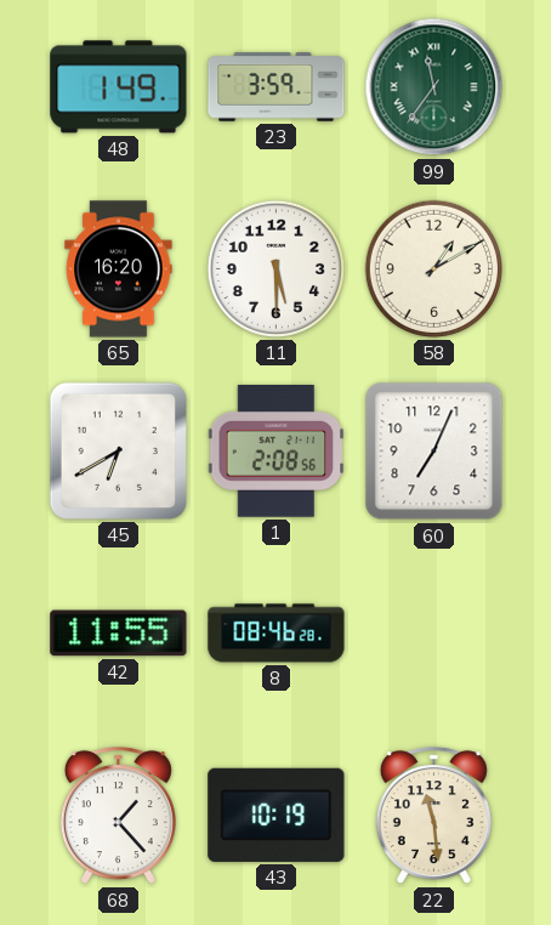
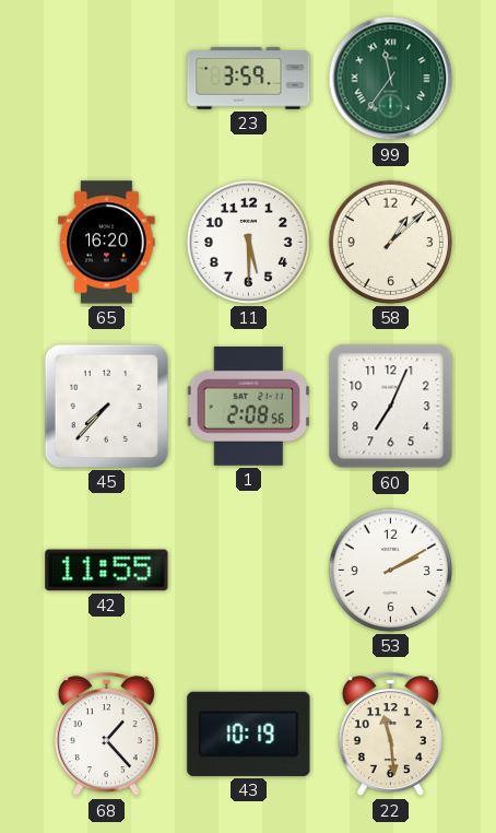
48: 1:49 -> none (119, 87)
58: 1:10 -> 1:08 (390, 242)
45: 6:40 -> 7:37 (106, 406)
8: 08:46 -> none (277, 634)
53: none -> 2:10 (390, 570)
